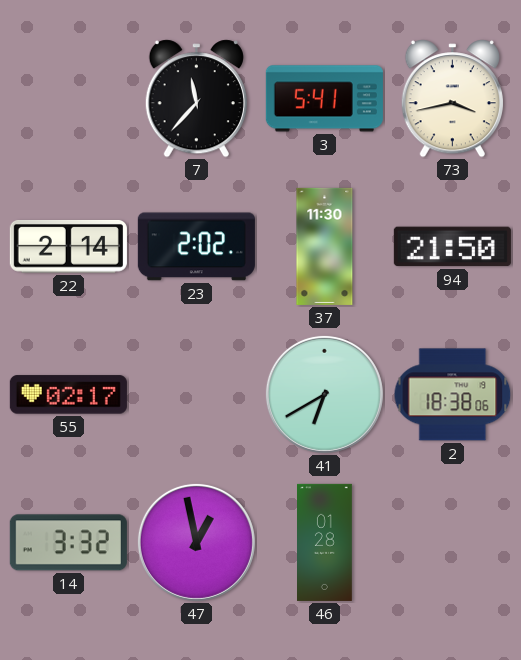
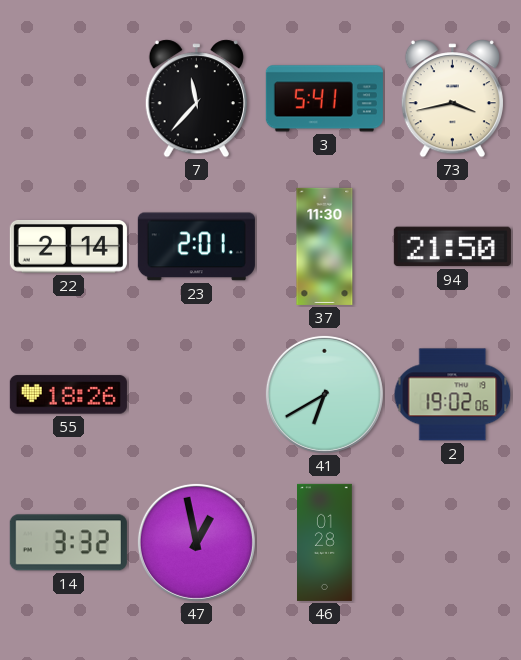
23: 2:02 -> 2:01 (196, 247)
55: 02:17 -> 18:26 (68, 395)
2: 18:38 -> 19:02 (453, 395)
